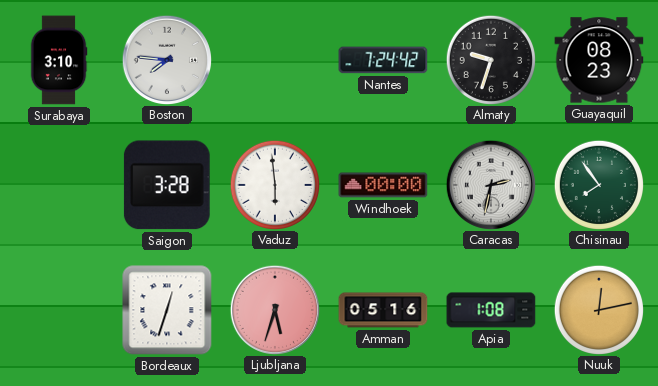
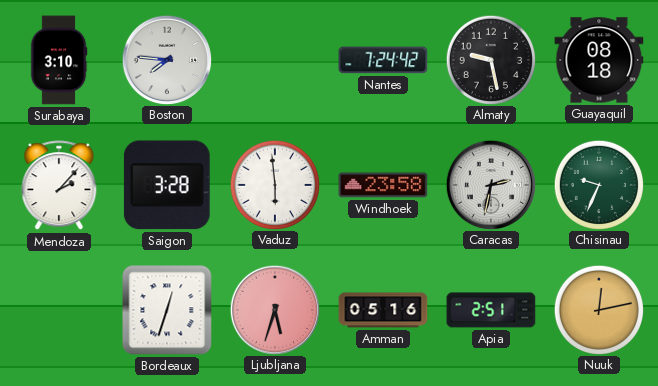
Almaty: 9:33 -> 9:28 (490, 59)
Guayaquil: 08:23 -> 08:18 (599, 60)
Mendoza: none -> 2:07 (59, 186)
Windhoek: 00:00 -> 23:58 (383, 185)
Chisinau: 7:54 -> 9:34 (598, 184)
Apia: 1:08 -> 2:51 (491, 310)
